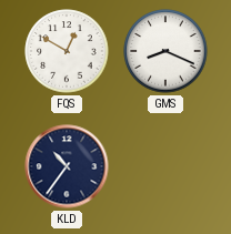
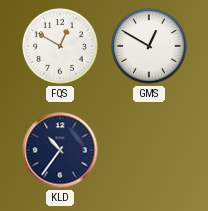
GMS: 8:19 -> 12:50 (149, 46)
